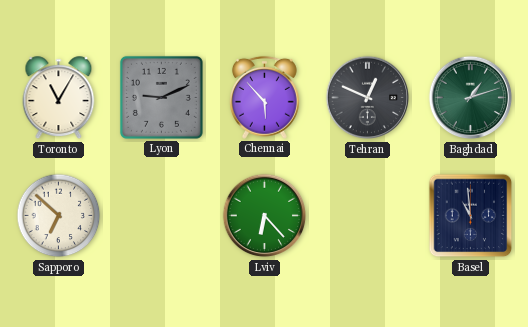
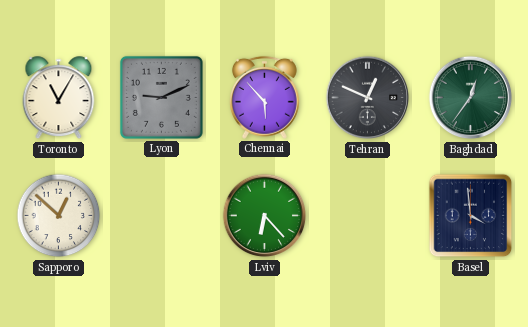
Baghdad: 1:12 -> 12:36 (471, 98)
Sapporo: 6:52 -> 12:52 (59, 216)
Basel: 10:59 -> 3:59 (471, 216)
